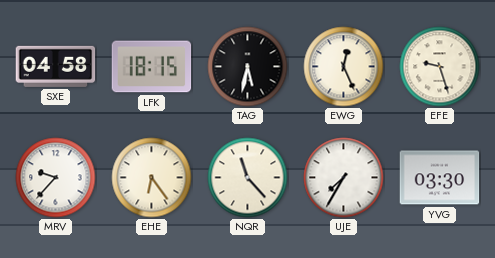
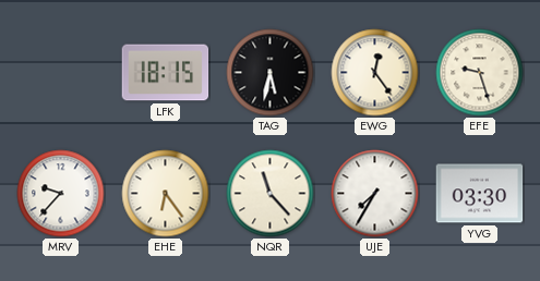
SXE: 04:58 -> none (56, 66)
EWG: 12:26 -> 12:24 (375, 73)
